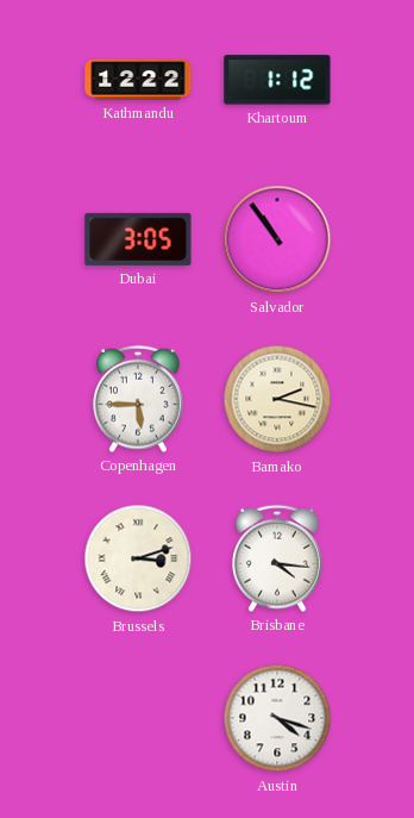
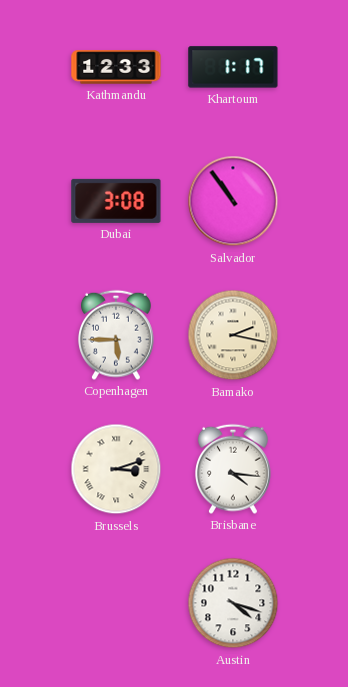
Kathmandu: 12:22 -> 12:33 (116, 67)
Khartoum: 1:12 -> 1:17 (233, 67)
Dubai: 3:05 -> 3:08 (116, 201)
